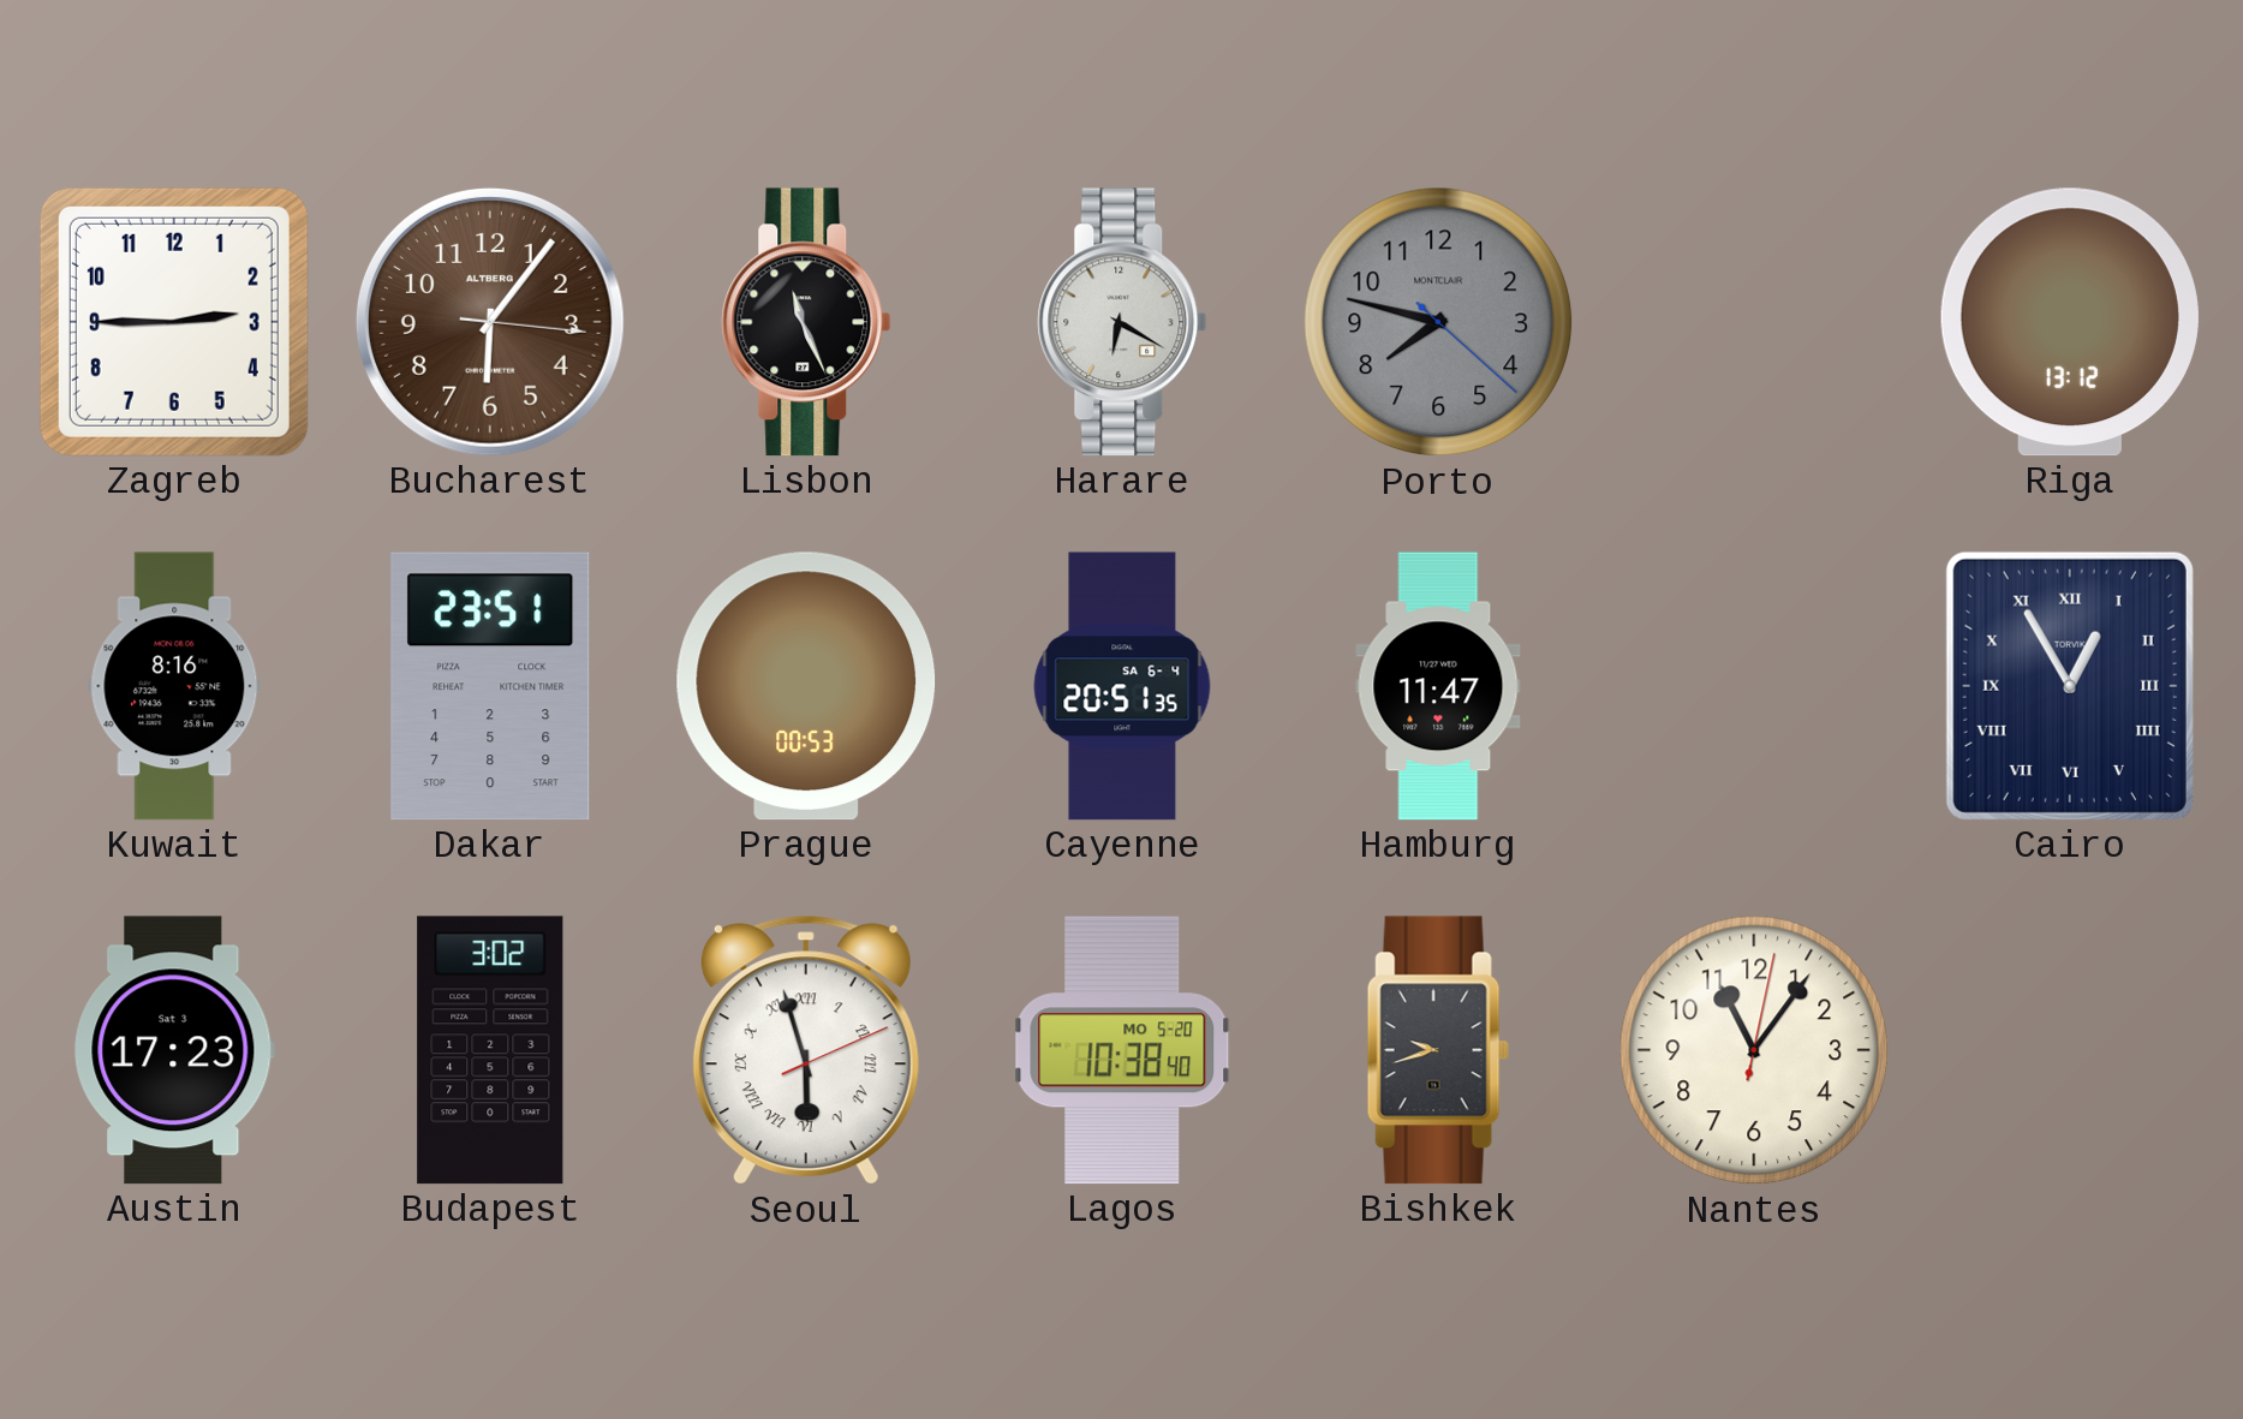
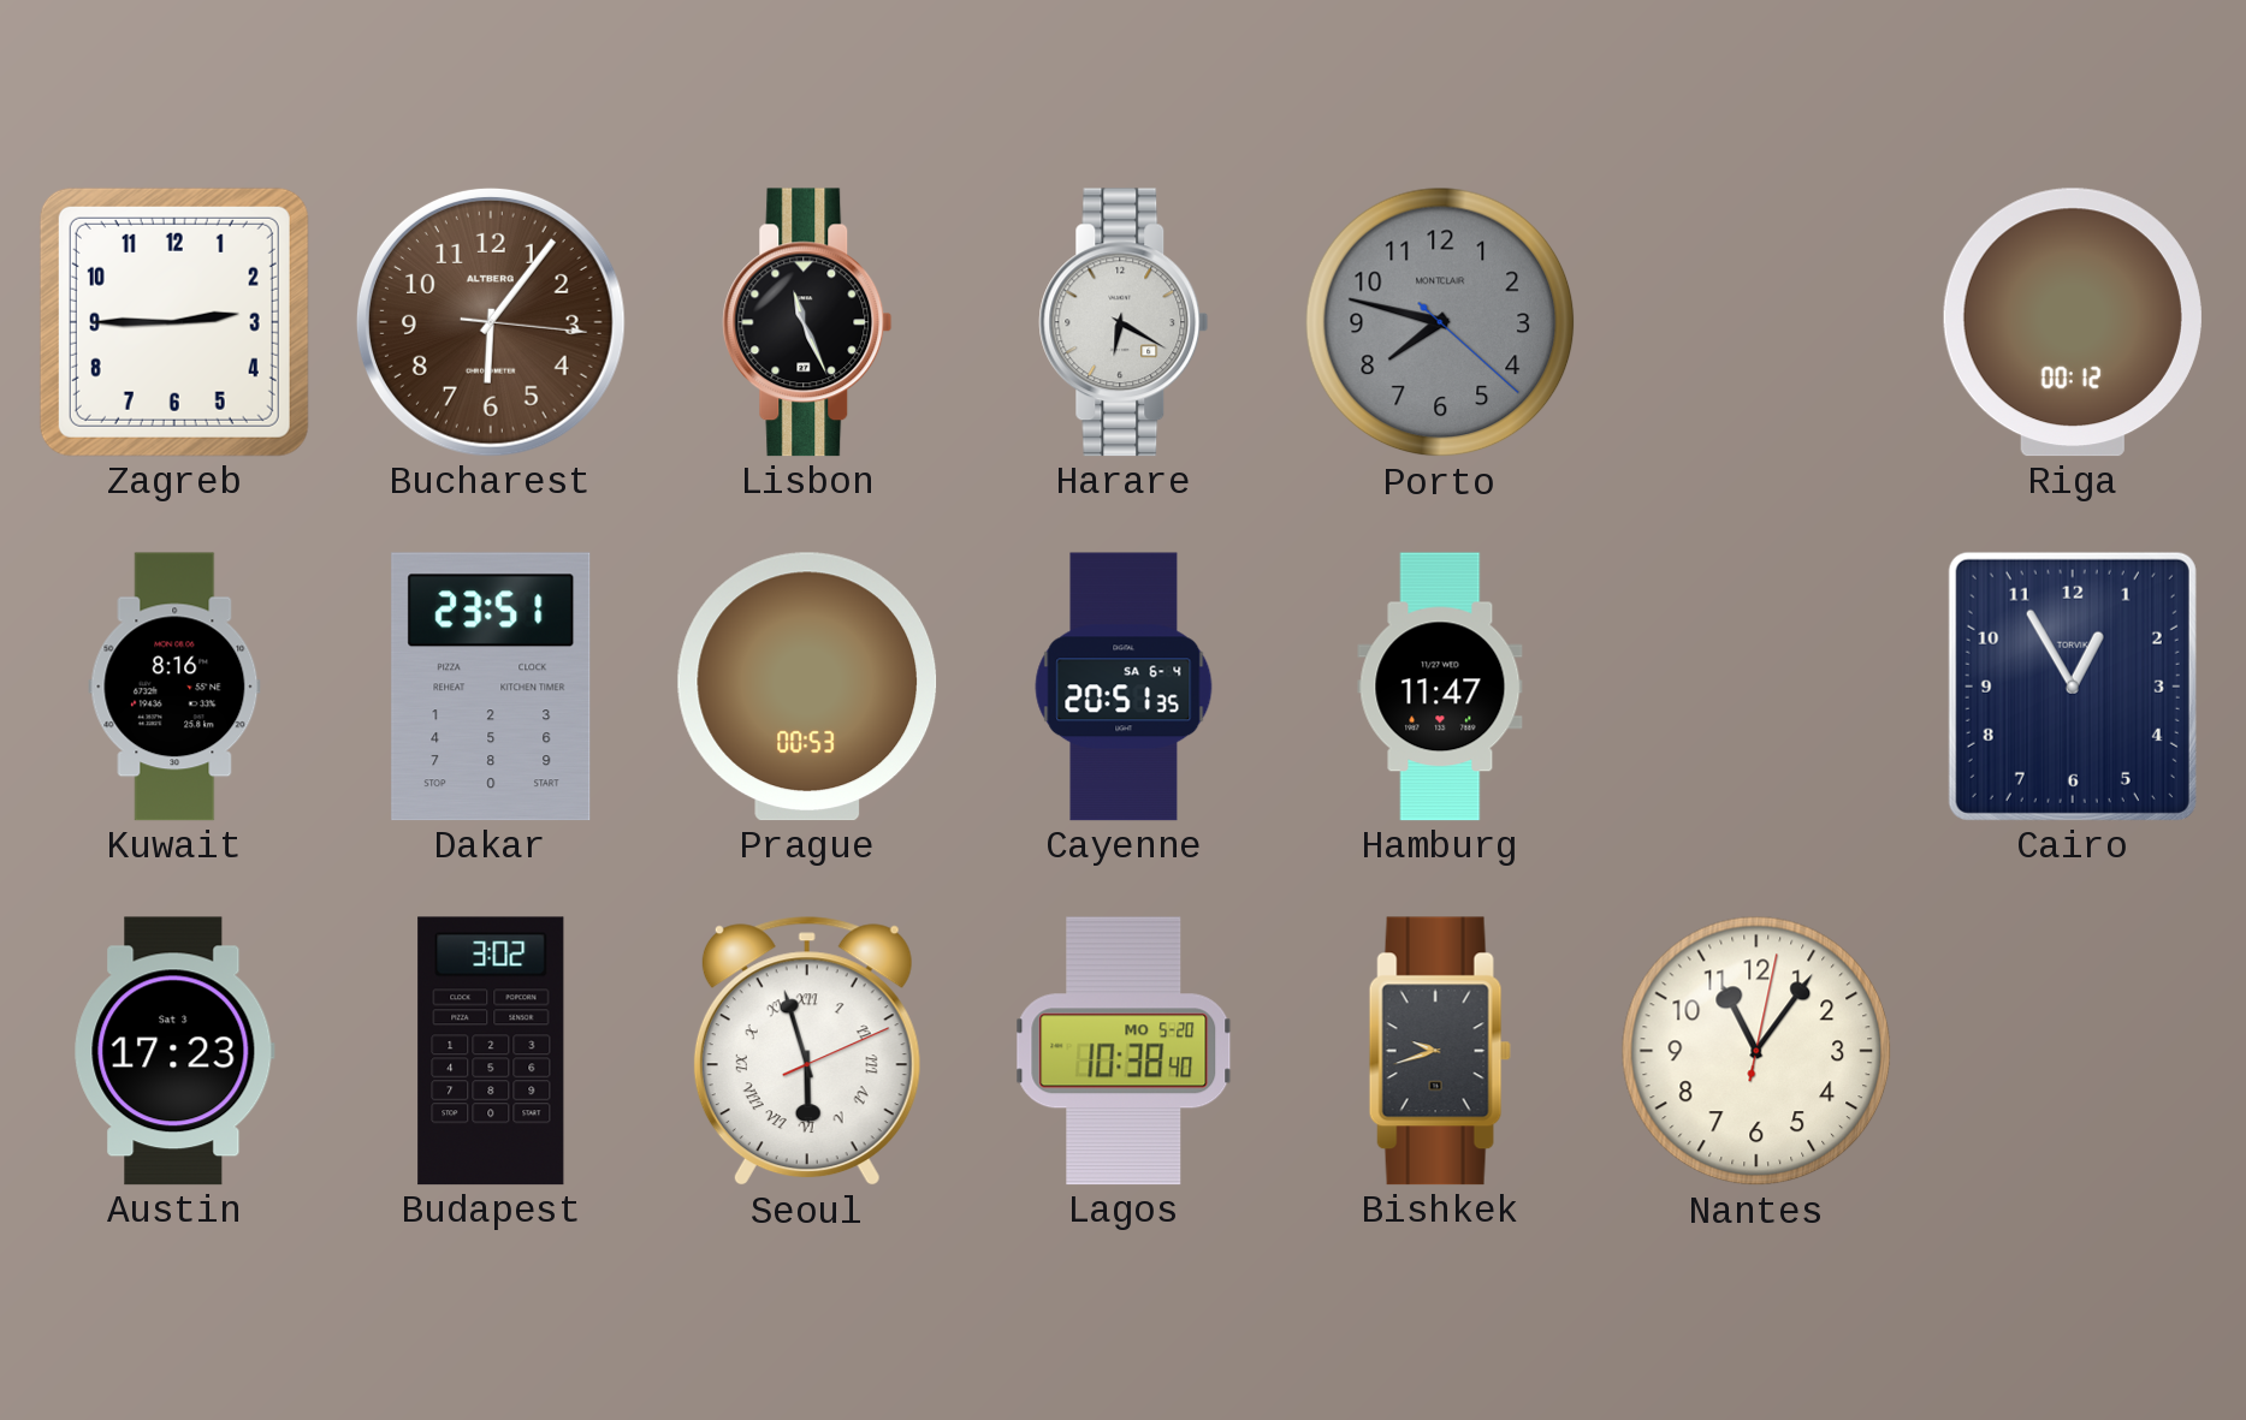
Riga: 13:12 -> 00:12 (2073, 322)
Cairo numerals: Roman -> Arabic (2073, 687)
